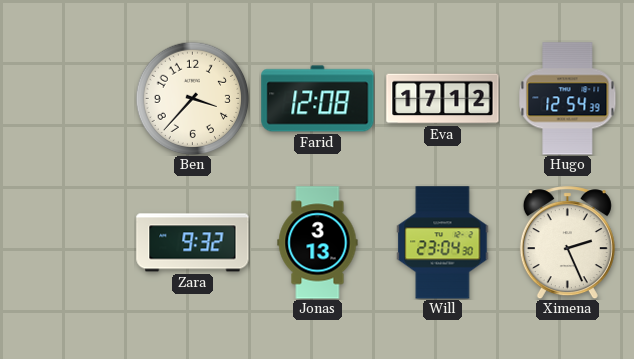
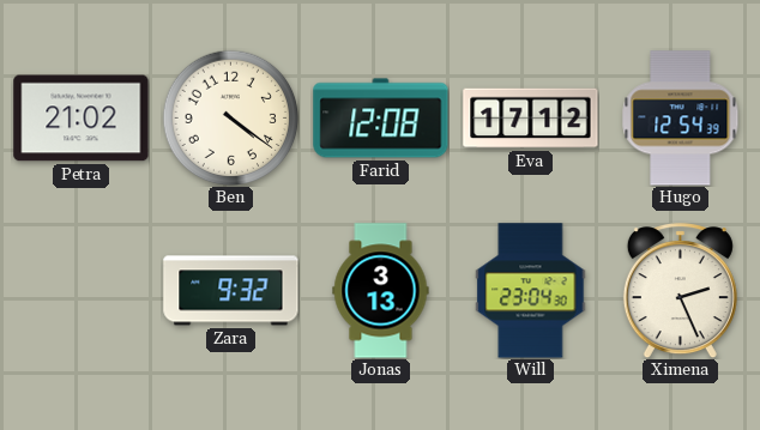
Petra: none -> 21:02 (82, 119)
Ben: 3:37 -> 4:21 (230, 117)
